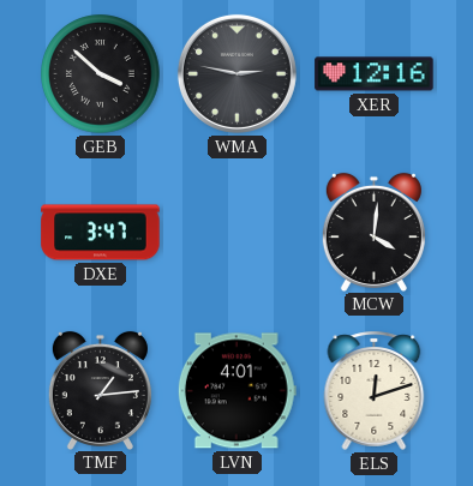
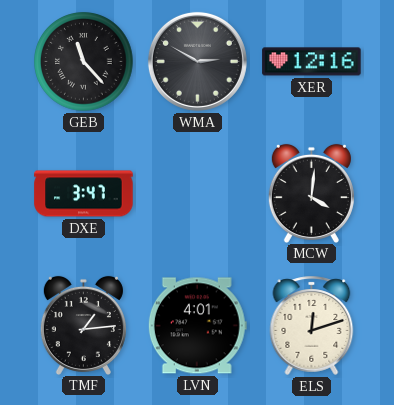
GEB: 3:52 -> 11:23 (84, 62)
WMA: 2:47 -> 2:50 (197, 61)
